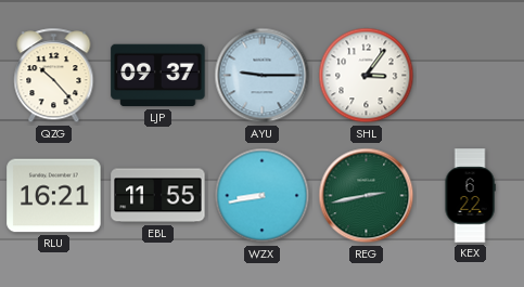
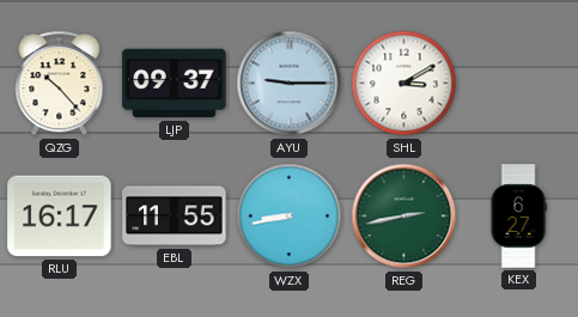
SHL: 3:06 -> 3:10 (404, 84)
RLU: 16:21 -> 16:17 (60, 217)
KEX: 6:22 -> 6:27 (518, 217)
